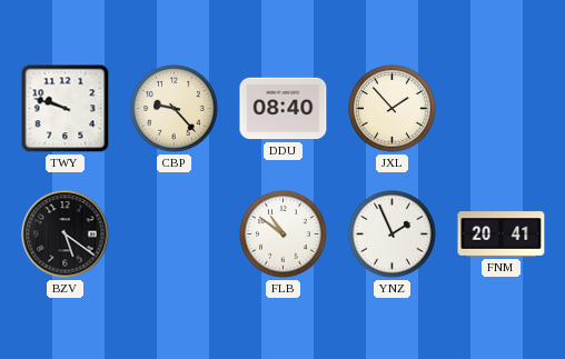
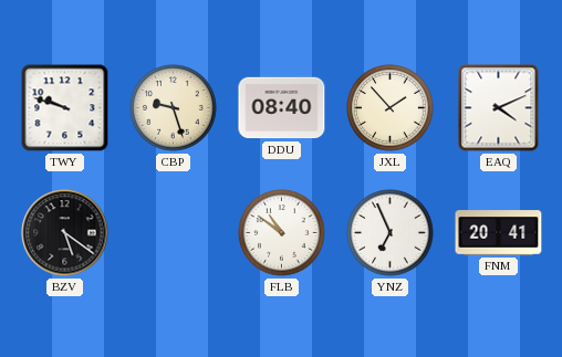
CBP: 9:23 -> 9:27 (174, 108)
EAQ: none -> 4:11 (499, 108)
YNZ: 1:56 -> 6:56 (391, 233)
